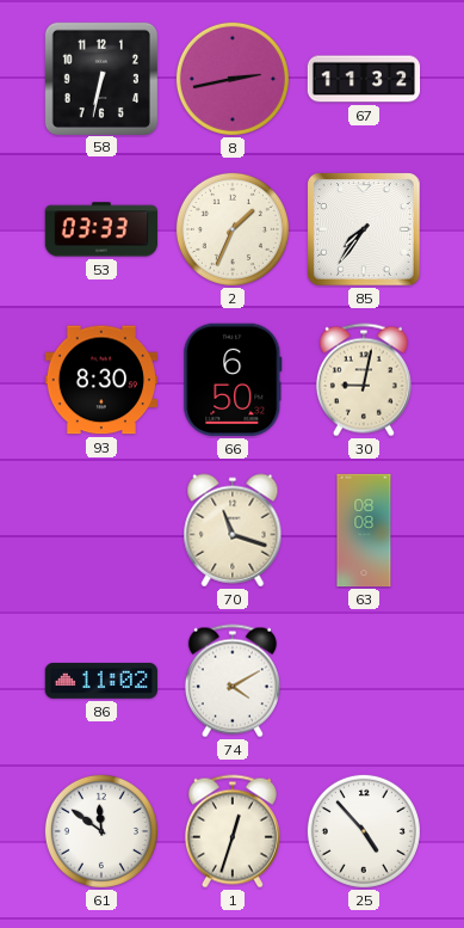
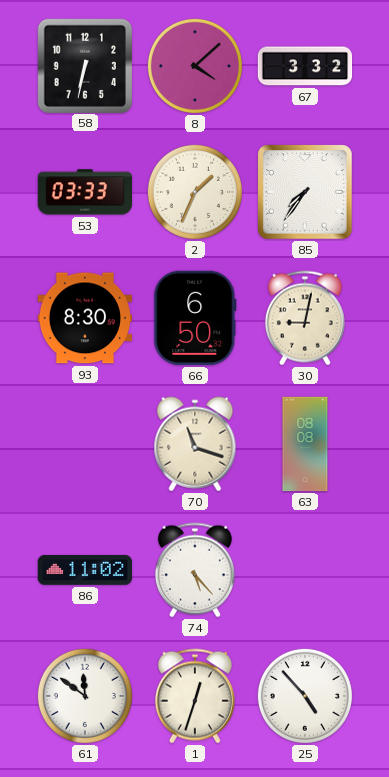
8: 2:43 -> 4:08 (195, 66)
67: 11:32 -> 3:32 (305, 66)
74: 4:10 -> 5:23 (195, 570)
